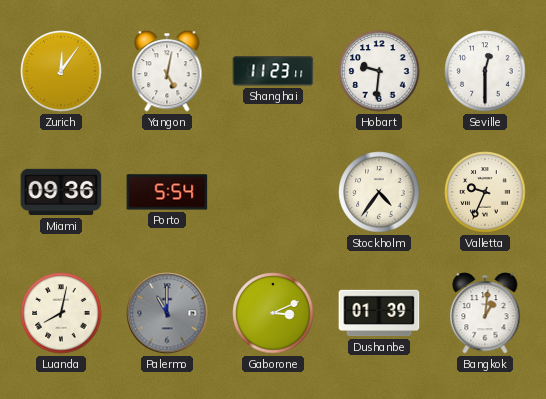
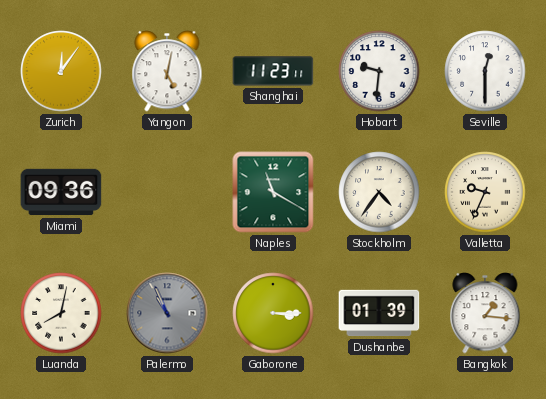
Porto: 5:54 -> none (167, 192)
Naples: none -> 11:20 (273, 192)
Palermo: 11:00 -> 10:56 (167, 313)
Gaborone: 3:11 -> 3:15 (273, 313)
Bangkok: 1:01 -> 1:16 (485, 313)
